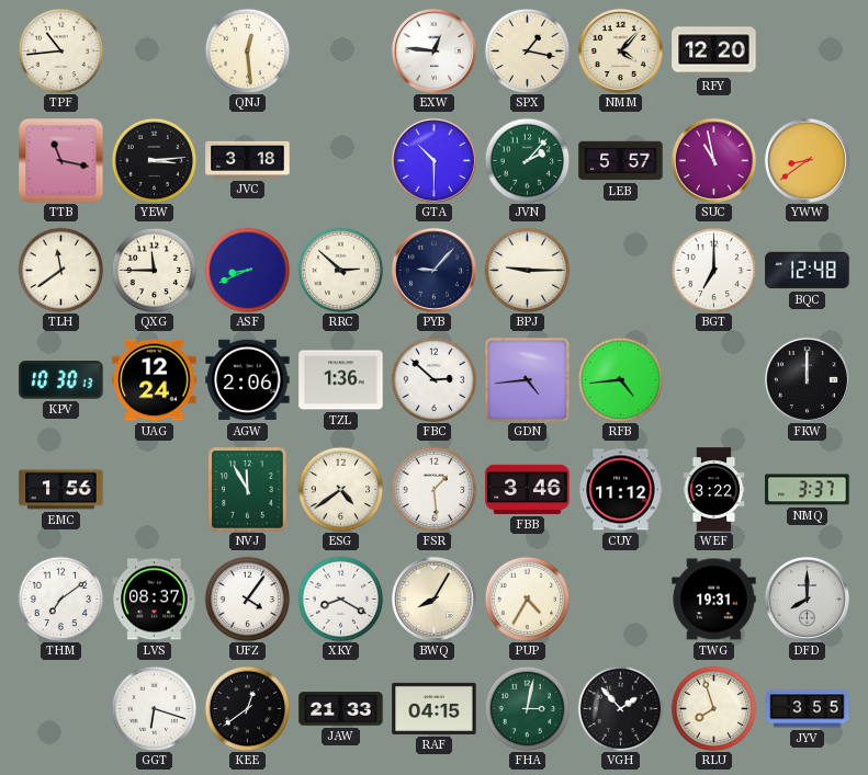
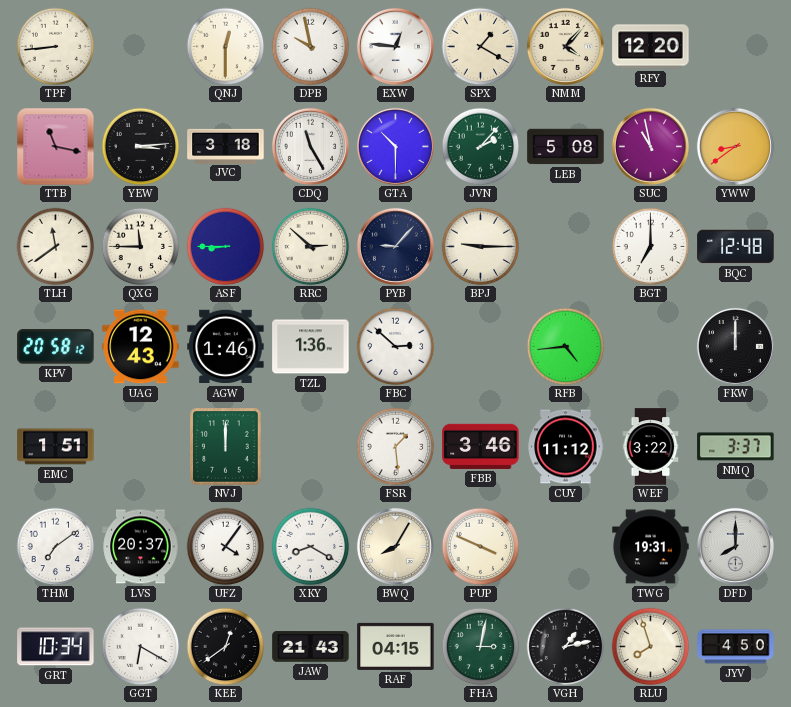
TPF: 10:44 -> 8:44 (55, 46)
QNJ: 12:29 -> 12:30 (225, 46)
DPB: none -> 9:58 (310, 46)
SPX: 1:17 -> 1:20 (480, 46)
CDQ: none -> 11:25 (310, 146)
LEB: 5:57 -> 5:08 (566, 147)
ASF: 8:41 -> 8:45 (225, 246)
KPV: 10:30 -> 20:58 (56, 347)
UAG: 12:24 -> 12:43 (141, 347)
AGW: 2:06 -> 1:46 (226, 347)
GDN: 4:44 -> none (528, 380)
EMC: 1:56 -> 1:51 (56, 447)
NVJ: 11:55 -> 12:00 (226, 447)
ESG: 4:39 -> none (340, 489)
LVS: 08:37 -> 20:37 (141, 547)
PUP: 4:35 -> 3:49 (480, 546)
GRT: none -> 10:34 (56, 647)
GGT: 6:18 -> 6:20 (140, 646)
JAW: 21:33 -> 21:43 (311, 647)
VGH: 1:53 -> 1:13 (565, 646)
JYV: 3:55 -> 4:50 (736, 647)
